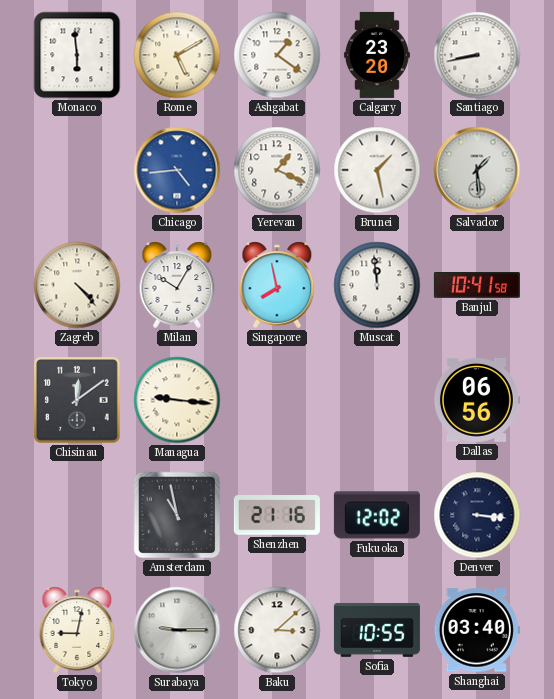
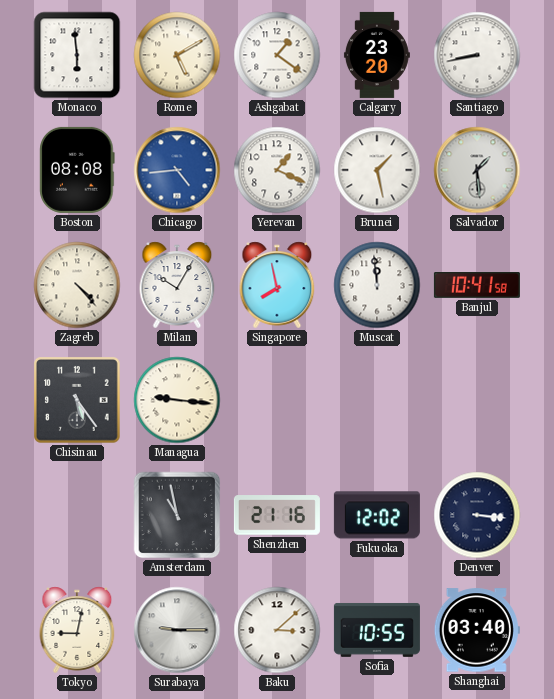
Boston: none -> 08:08 (77, 170)
Chisinau: 12:09 -> 5:24 (78, 401)
Dallas: 06:56 -> none (476, 400)
